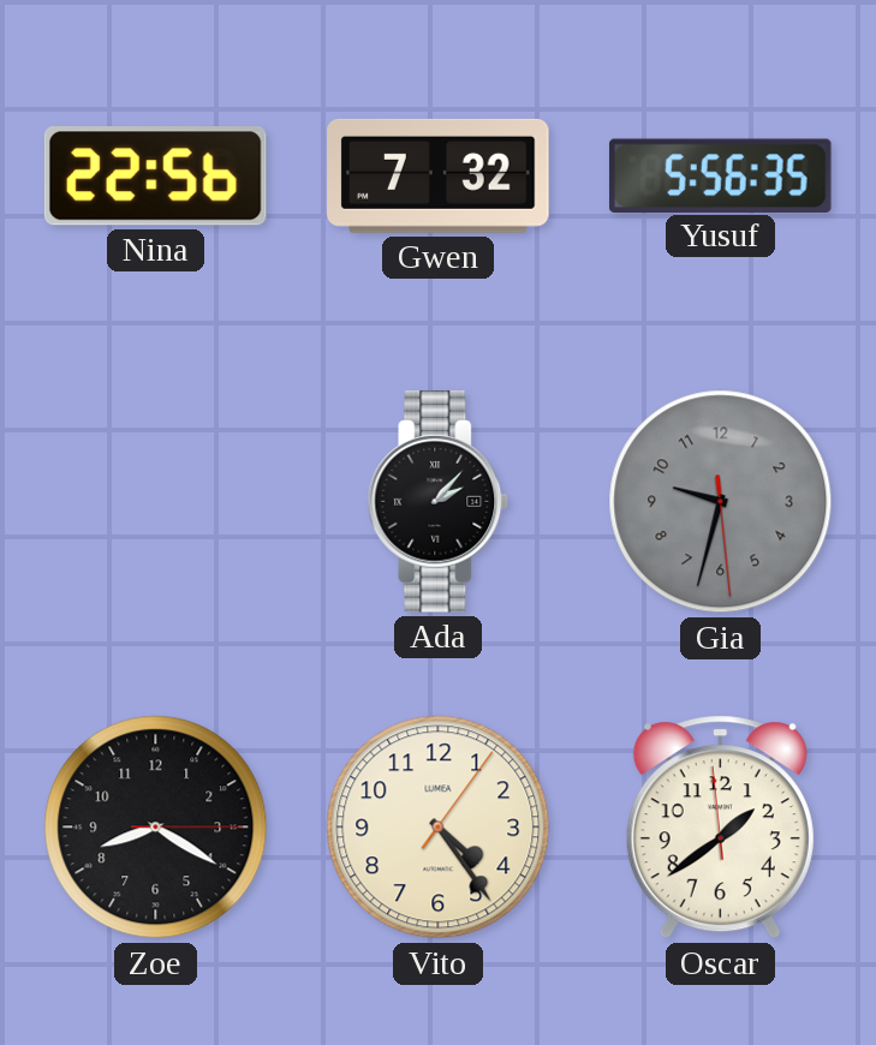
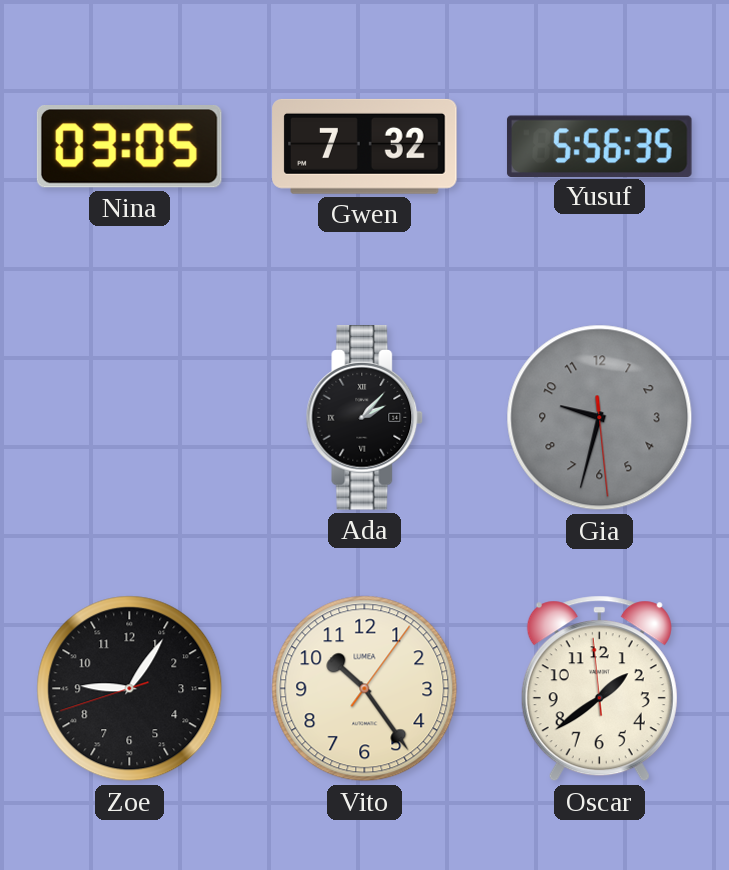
Nina: 22:56 -> 03:05 (129, 147)
Zoe: 8:20 -> 9:05 (130, 689)
Vito: 4:24 -> 10:24 (365, 689)
